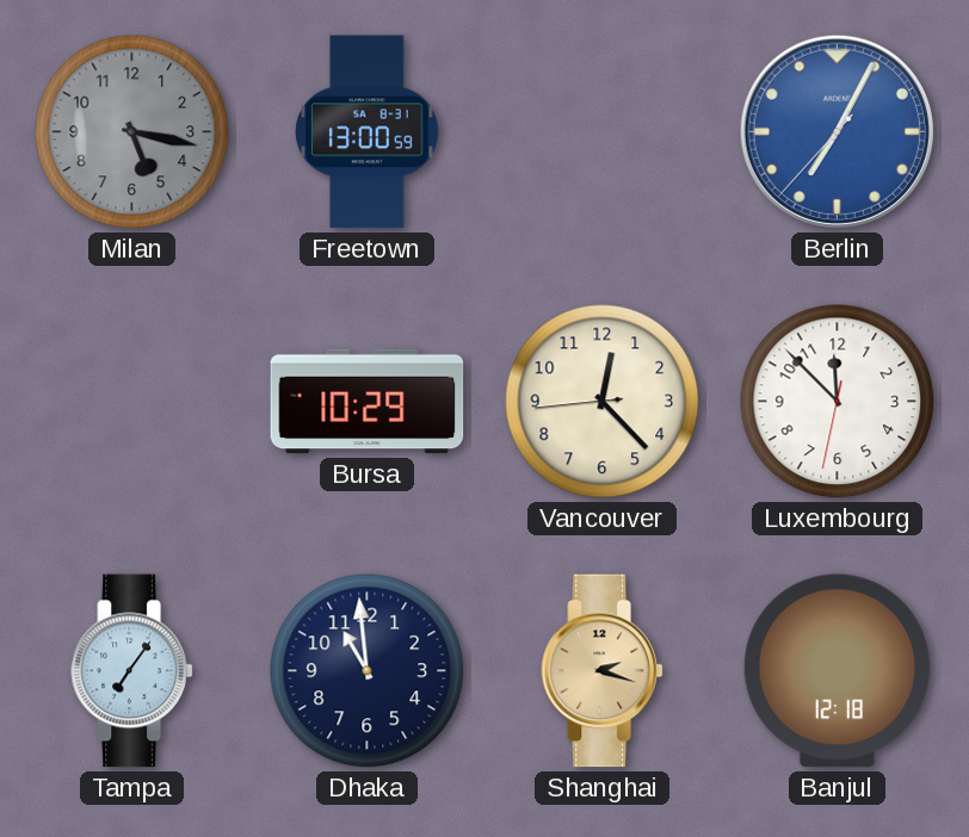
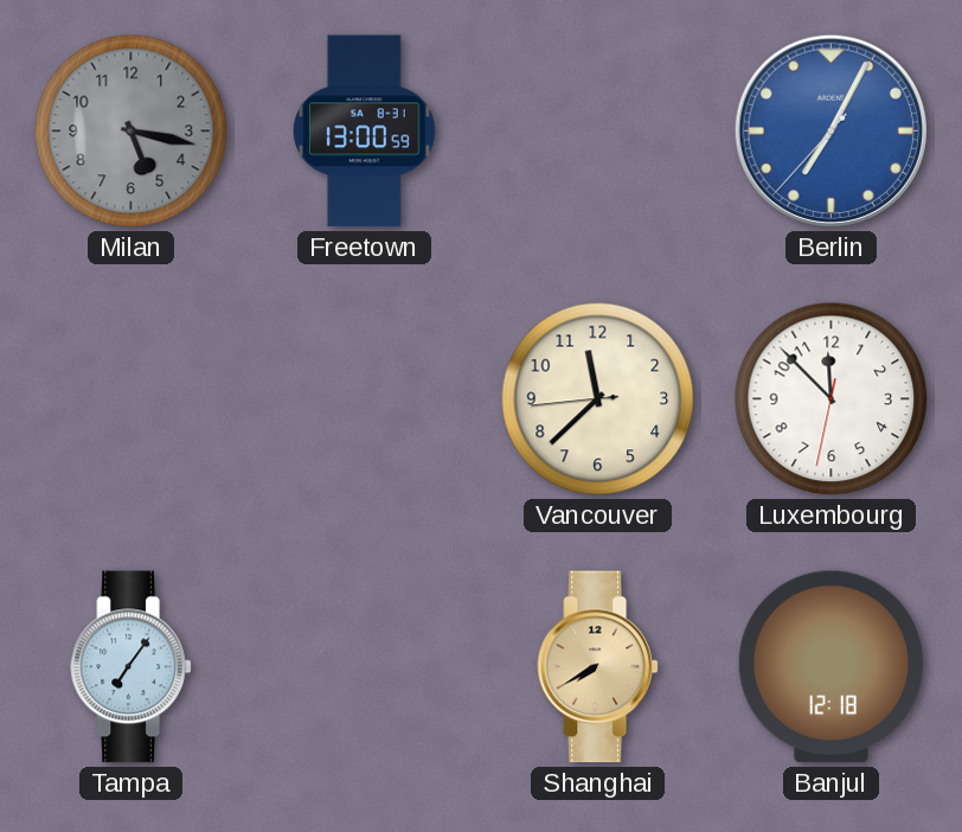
Bursa: 10:29 -> none (368, 402)
Vancouver: 12:22 -> 11:37 (598, 399)
Dhaka: 10:59 -> none (368, 671)
Shanghai: 2:18 -> 7:40 (598, 667)
